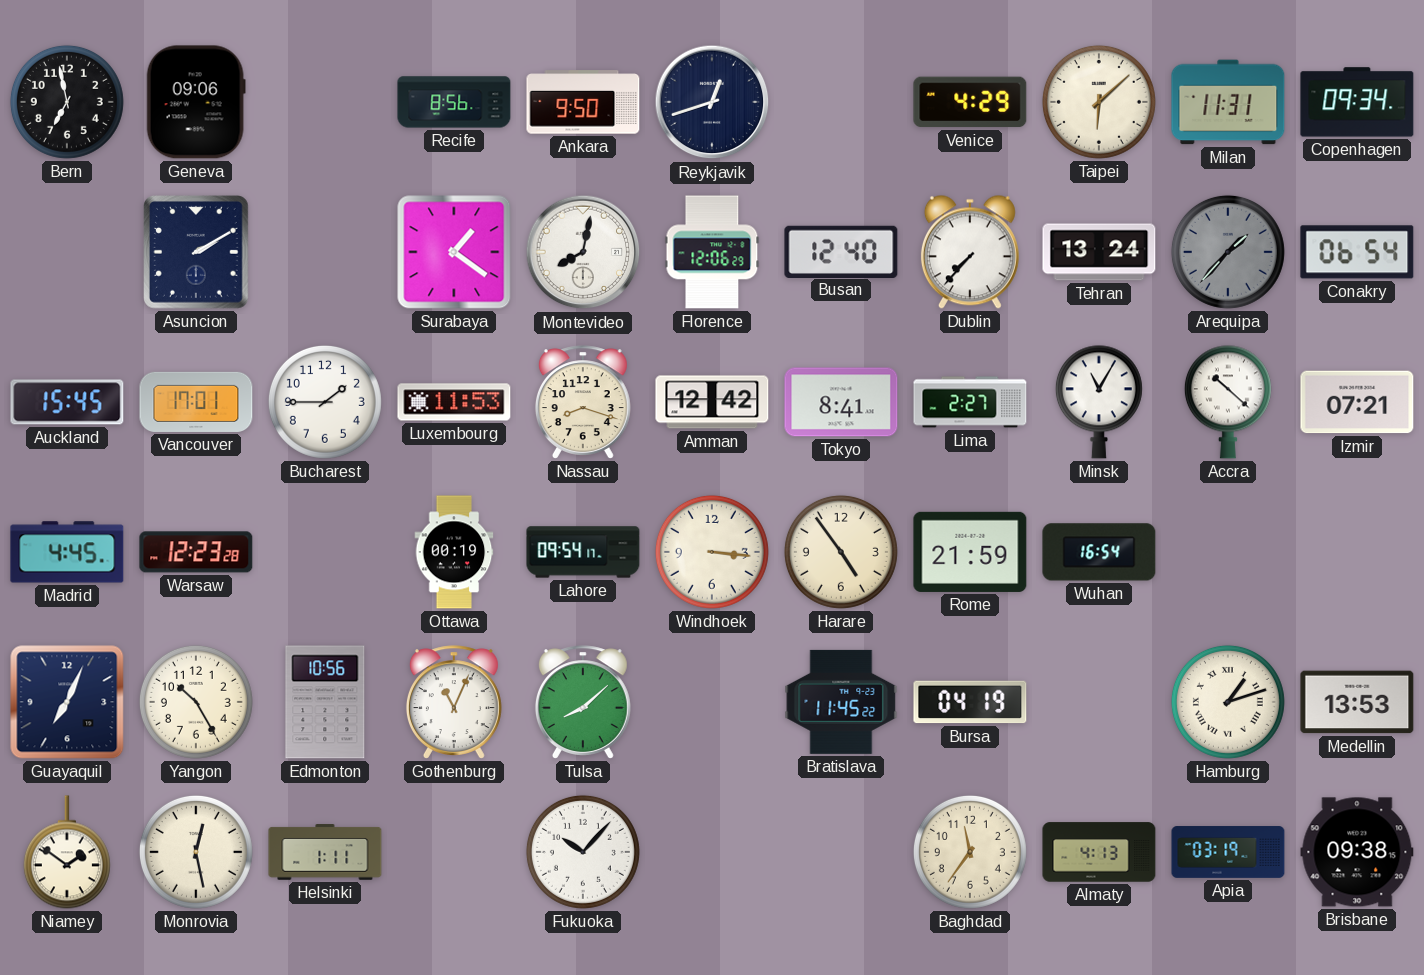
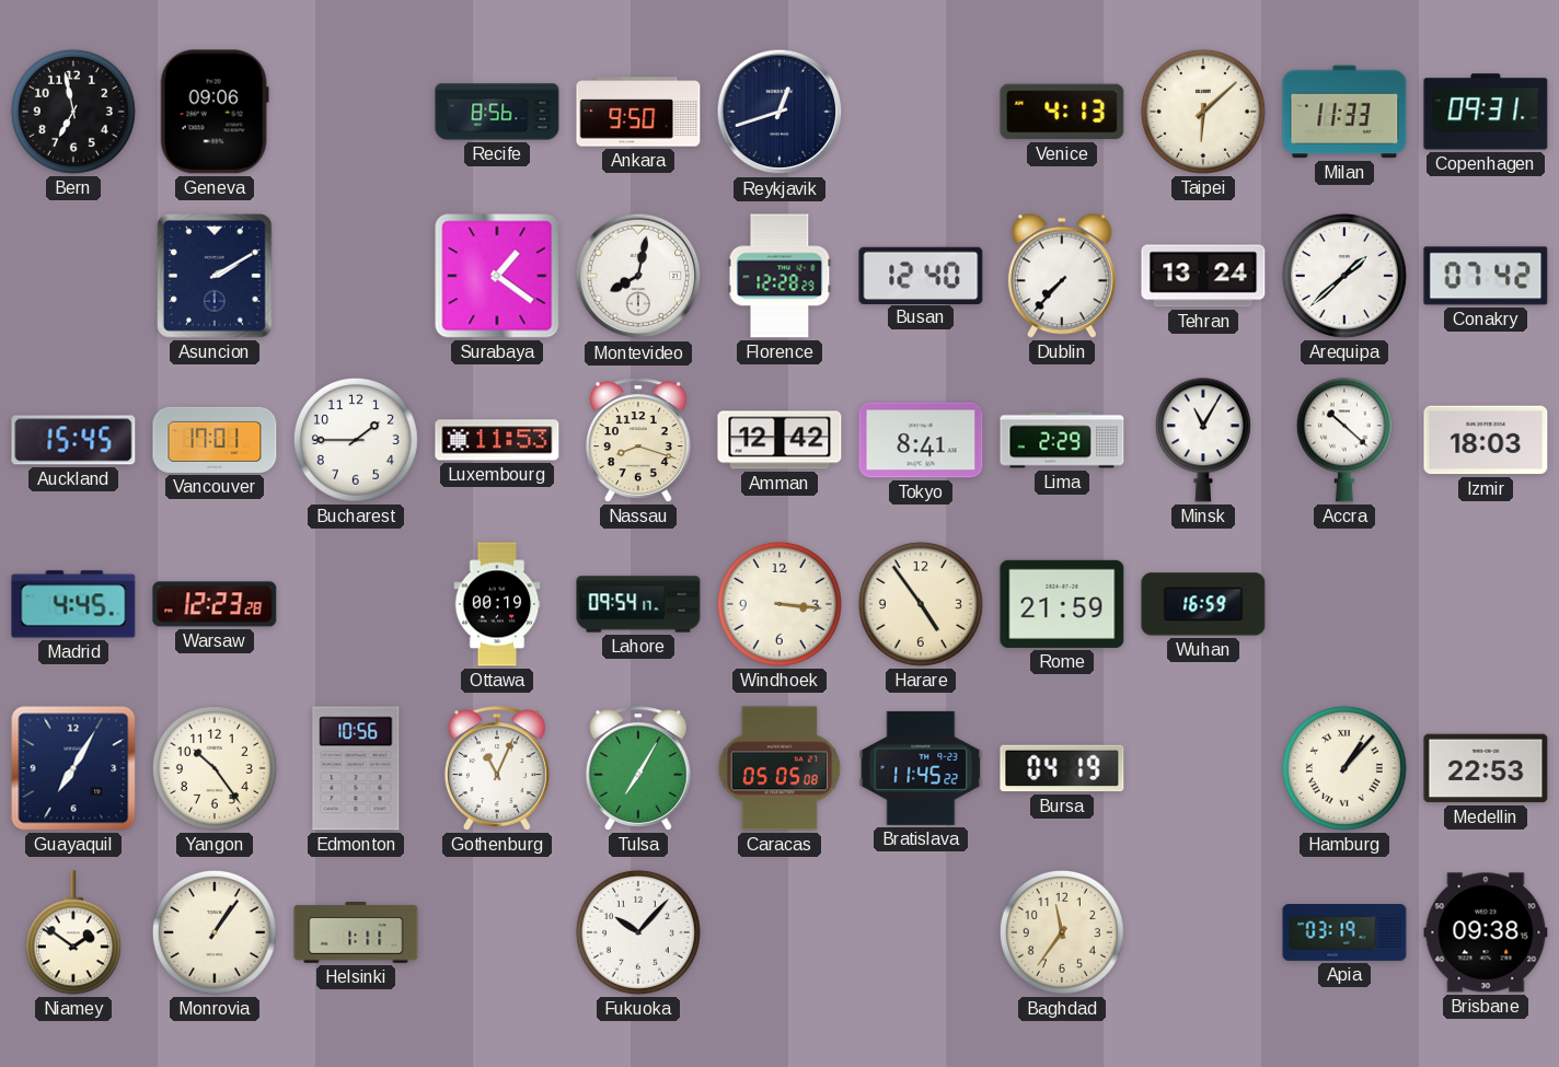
Venice: 4:29 -> 4:13 (1062, 112)
Milan: 11:31 -> 11:33 (1344, 112)
Copenhagen: 09:34 -> 09:31 (1486, 112)
Florence: 12:06 -> 12:28 (779, 276)
Arequipa: 1:37 -> 1:38 (1344, 276)
Arequipa dial: grey -> white (1344, 276)
Conakry: 06:54 -> 07:42 (1486, 276)
Lima: 2:27 -> 2:29 (1062, 440)
Izmir: 07:21 -> 18:03 (1486, 440)
Wuhan: 16:54 -> 16:59 (1203, 604)
Guayaquil: 7:04 -> 7:05 (73, 768)
Yangon: 10:25 -> 10:24 (215, 768)
Tulsa: 8:08 -> 7:05 (638, 768)
Caracas: none -> 05:05 (779, 768)
Hamburg: 1:12 -> 1:07 (1344, 768)
Medellin: 13:53 -> 22:53 (1486, 768)
Monrovia: 12:28 -> 1:06 (215, 932)
Almaty: 4:13 -> none (1099, 852)
